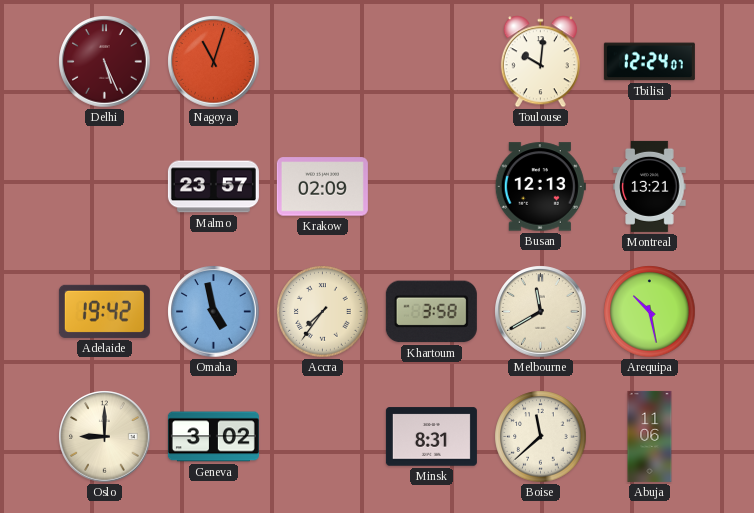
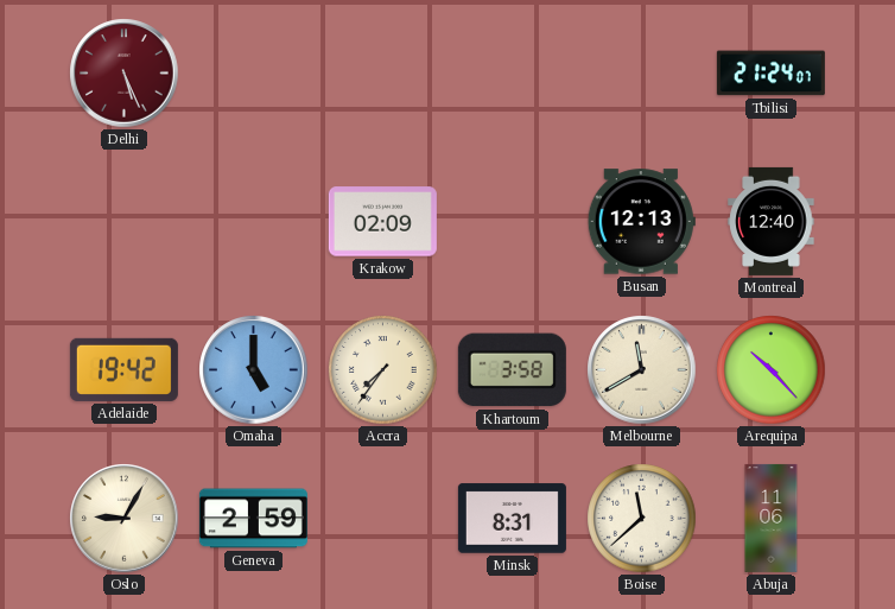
Nagoya: 11:03 -> none (214, 62)
Toulouse: 10:01 -> none (540, 62)
Tbilisi: 12:24 -> 21:24 (770, 74)
Malmo: 23:57 -> none (213, 187)
Montreal: 13:21 -> 12:40 (772, 221)
Omaha: 4:58 -> 5:00 (254, 370)
Arequipa: 10:28 -> 10:23 (772, 370)
Oslo: 9:00 -> 9:05 (125, 519)
Geneva: 3:02 -> 2:59 (253, 519)
